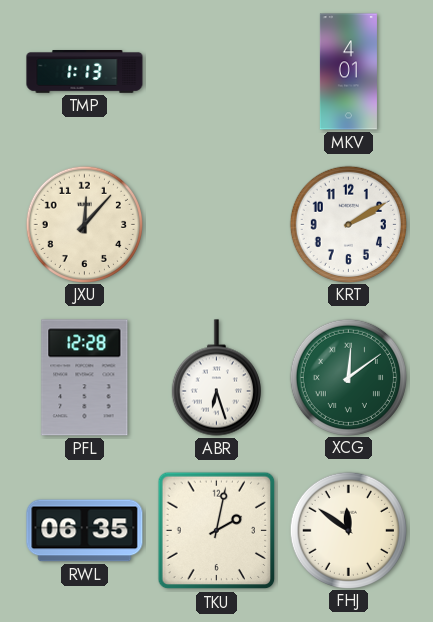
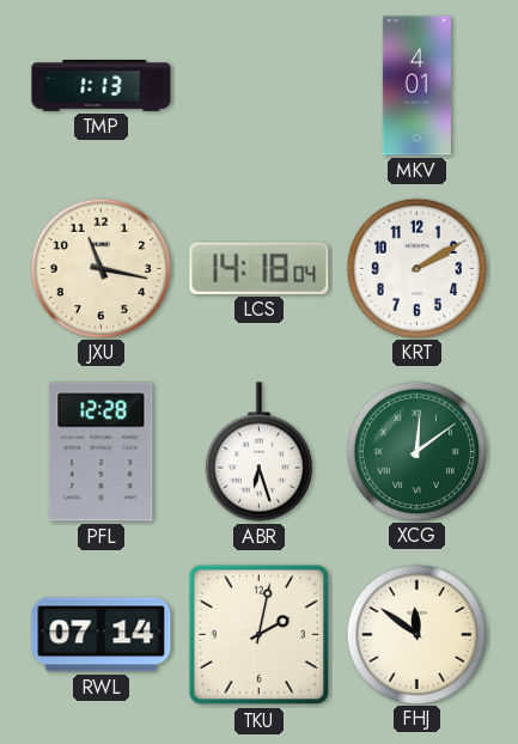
JXU: 12:07 -> 11:17 (100, 268)
LCS: none -> 14:18 (260, 268)
RWL: 06:35 -> 07:14 (102, 635)
